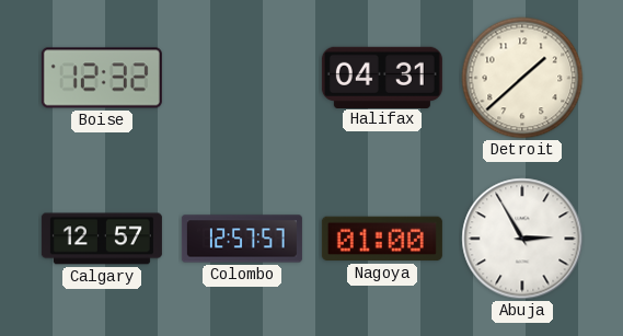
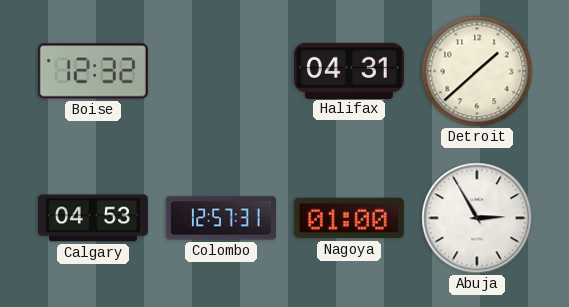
Calgary: 12:57 -> 04:53 (93, 218)
Colombo: 12:57:57 -> 12:57:31 (221, 218)
